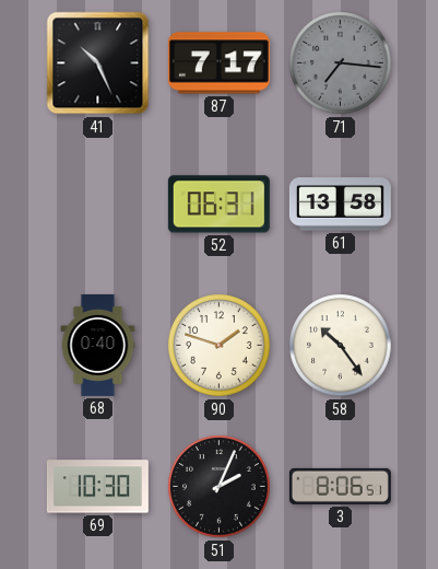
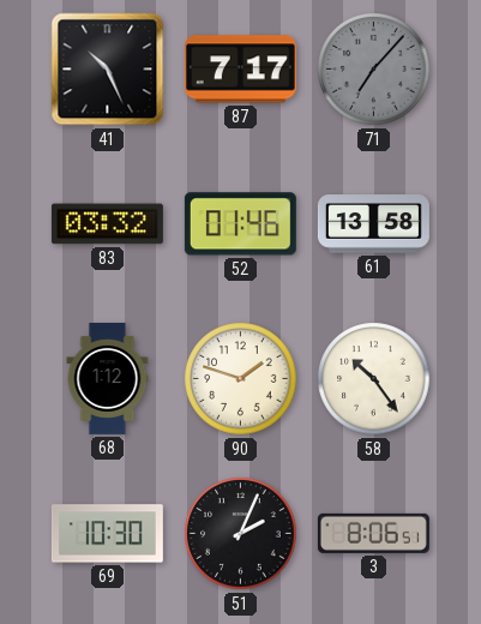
71: 7:16 -> 7:07 (374, 70)
83: none -> 03:32 (107, 224)
52: 06:31 -> 01:46 (240, 224)
68: 0:40 -> 1:12 (108, 378)
